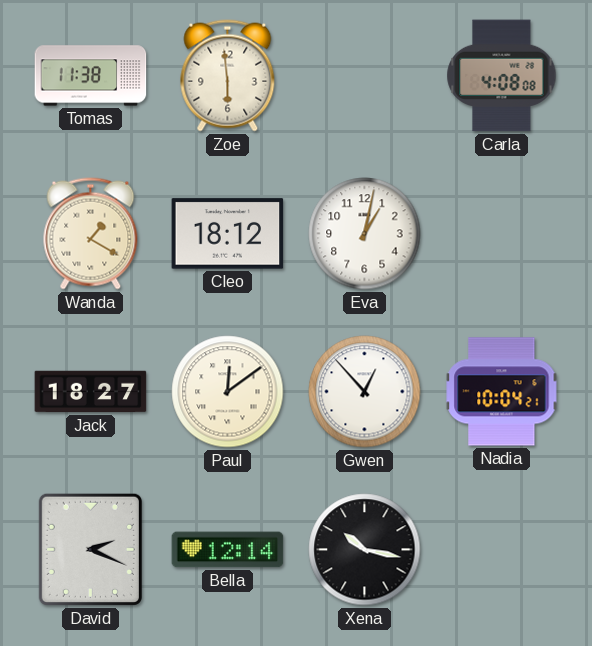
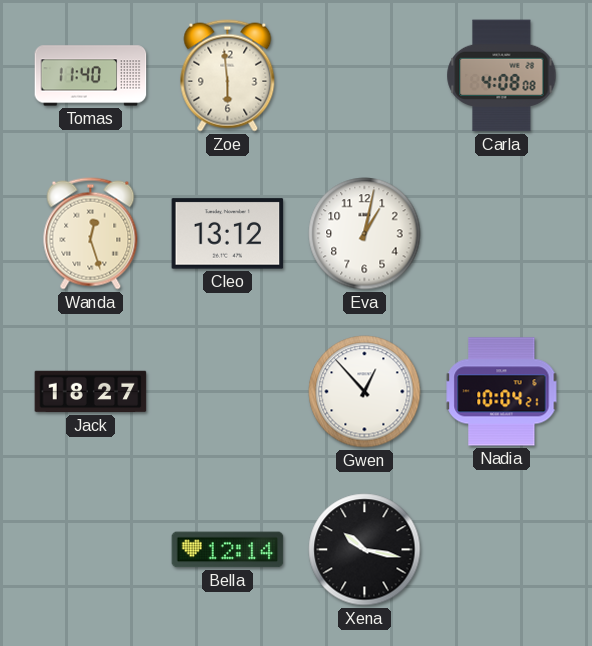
Tomas: 11:38 -> 11:40 (91, 76)
Wanda: 1:20 -> 12:27 (91, 234)
Cleo: 18:12 -> 13:12 (228, 234)
Paul: 12:09 -> none (228, 392)
David: 2:19 -> none (90, 549)
